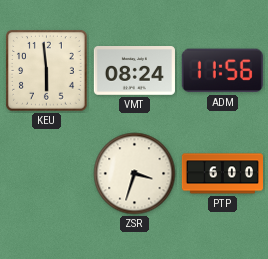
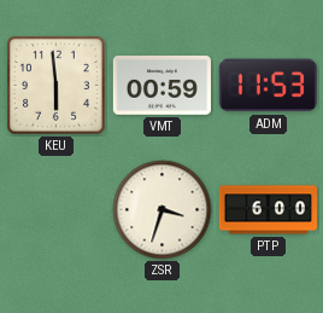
VMT: 08:24 -> 00:59 (161, 86)
ADM: 11:56 -> 11:53 (268, 86)
